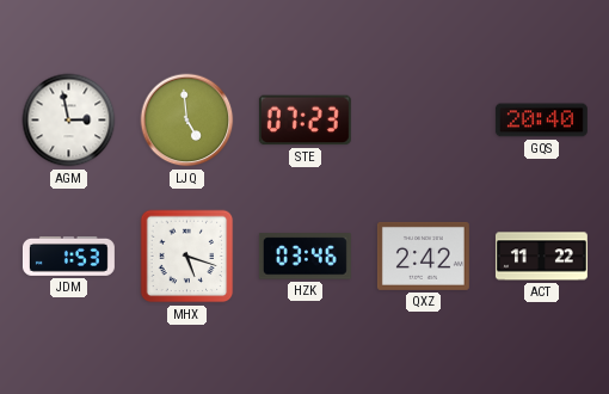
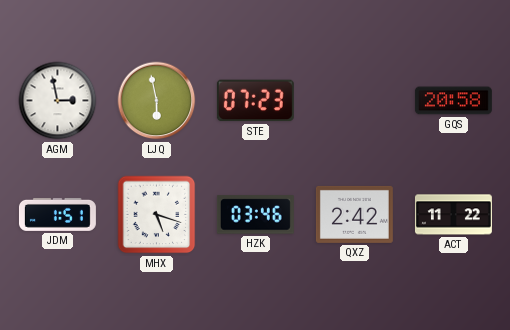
LJQ: 4:59 -> 5:58 (157, 101)
GQS: 20:40 -> 20:58 (453, 101)
JDM: 1:53 -> 1:51 (57, 214)
